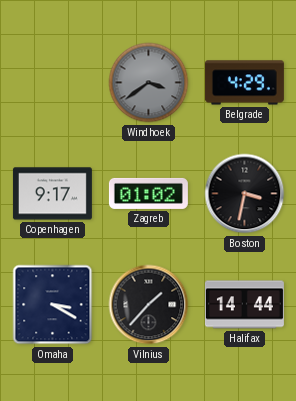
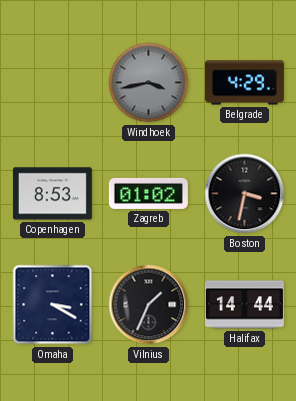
Windhoek: 3:39 -> 3:43 (149, 83)
Copenhagen: 9:17 -> 8:53 (52, 194)
Vilnius: 1:37 -> 1:34 (149, 305)
